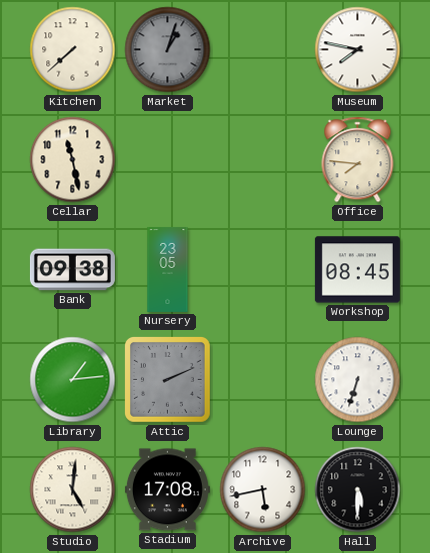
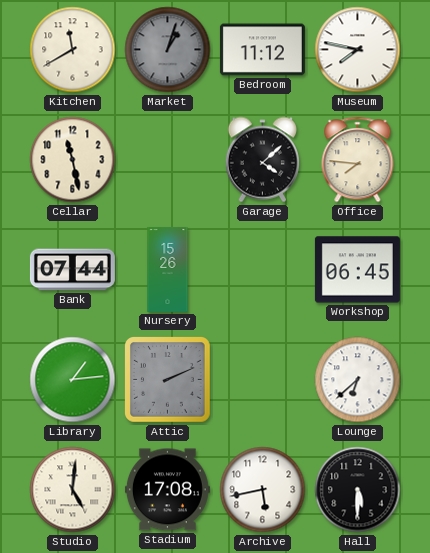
Kitchen: 7:38 -> 11:40 (73, 50)
Bedroom: none -> 11:12 (262, 50)
Garage: none -> 4:08 (262, 160)
Bank: 09:38 -> 07:44 (72, 270)
Nursery: 23:05 -> 15:26 (168, 269)
Workshop: 08:45 -> 06:45 (357, 270)
Lounge: 6:33 -> 6:38 (358, 380)
